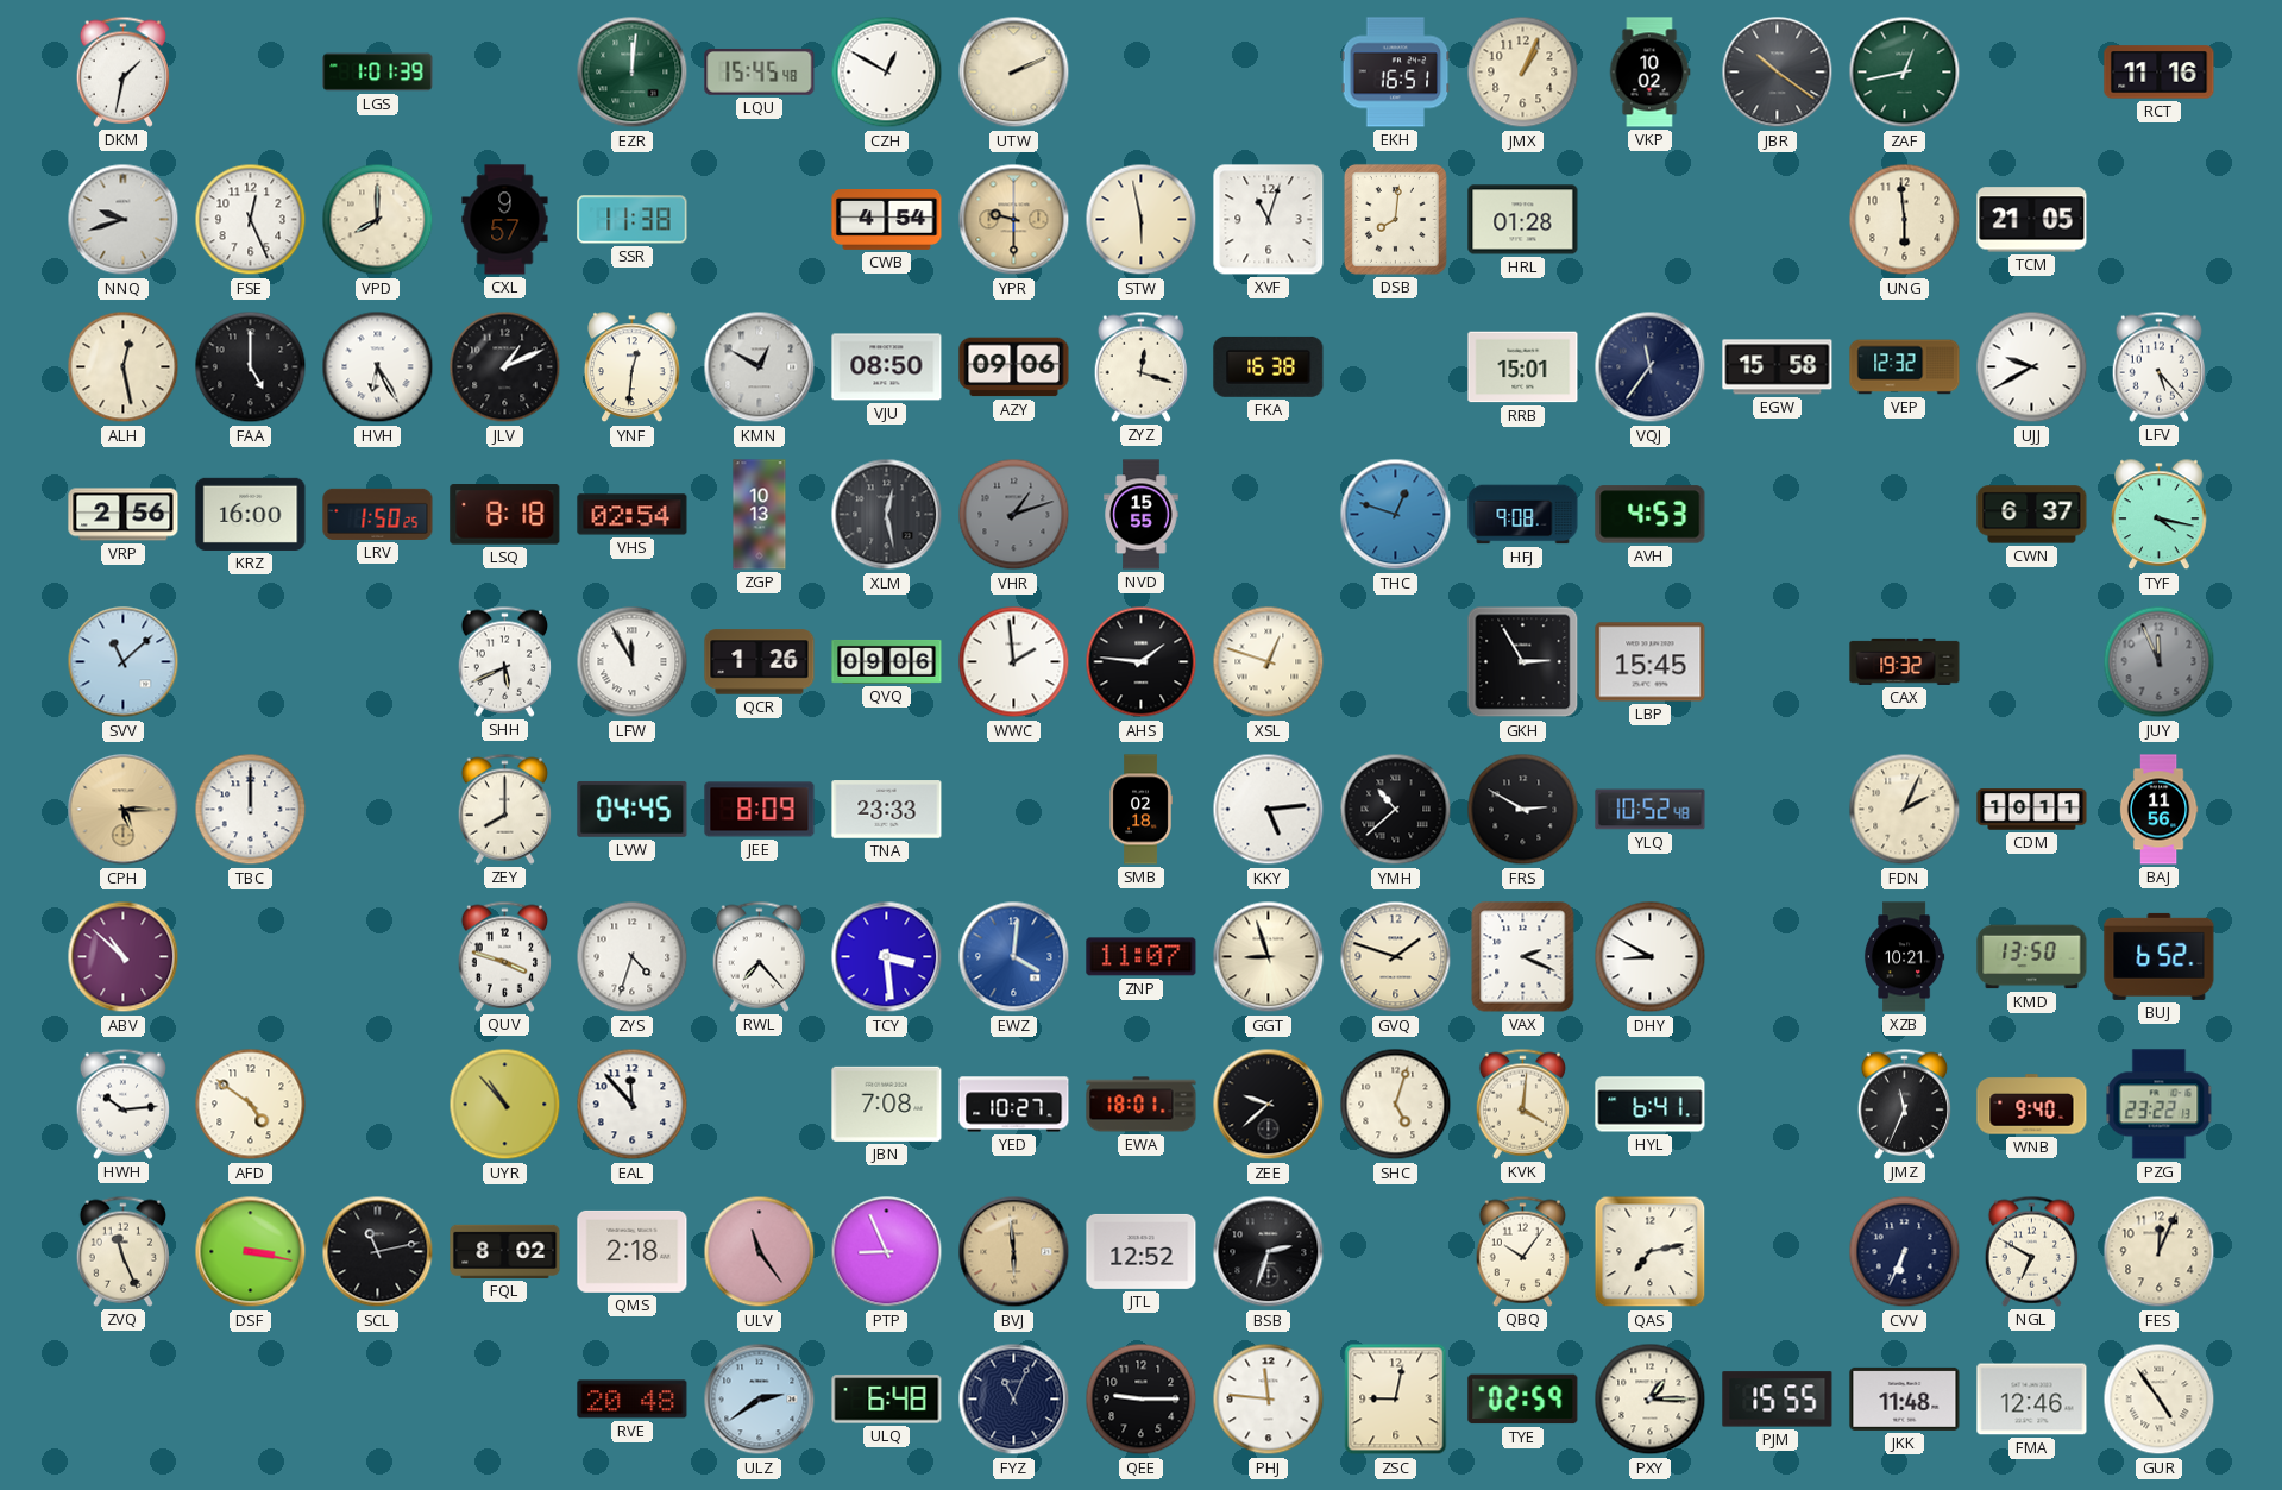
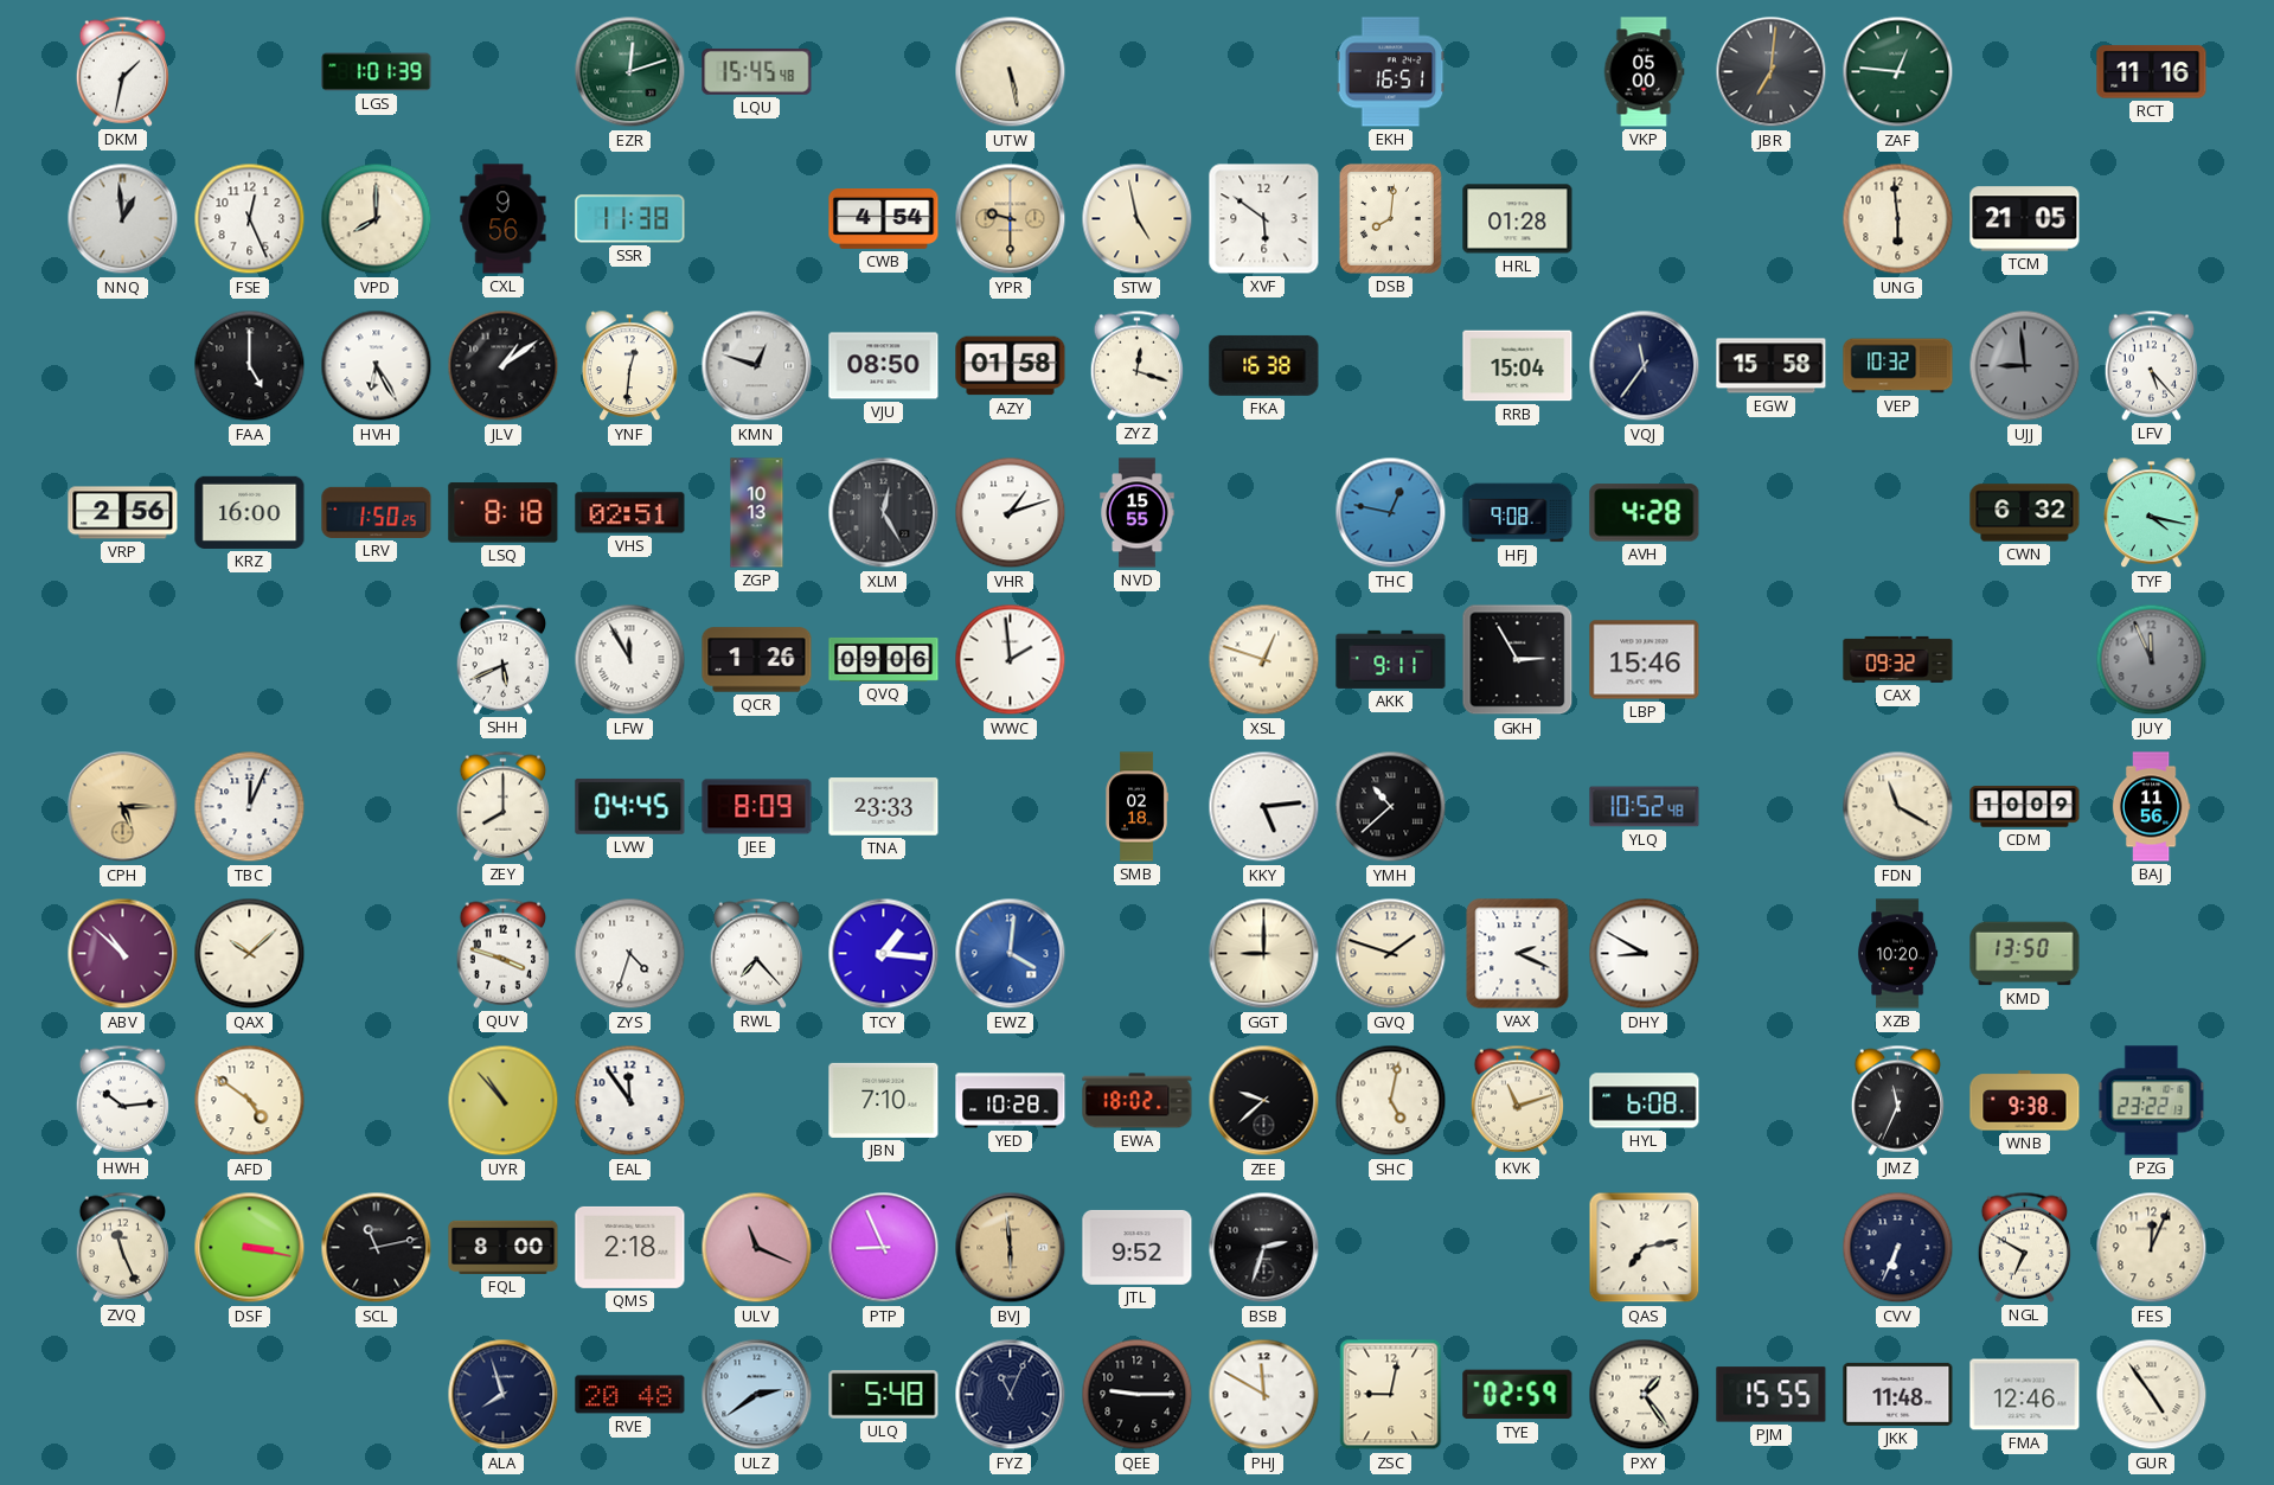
EZR: 12:01 -> 12:12 (630, 72)
CZH: 12:50 -> none (887, 73)
UTW: 2:11 -> 5:28 (1011, 72)
JMX: 1:04 -> none (1523, 73)
VKP: 10:02 -> 05:00 (1644, 72)
JBR: 10:21 -> 7:01 (1772, 72)
ZAF: 12:43 -> 12:46 (1898, 72)
NNQ: 9:42 -> 12:59 (123, 219)
CXL: 9:57 -> 9:56 (504, 219)
STW: 5:58 -> 4:58 (1138, 219)
XVF: 11:03 -> 5:51 (1264, 219)
ALH: 12:28 -> none (124, 367)
JLV: 1:11 -> 1:09 (504, 366)
KMN: 12:50 -> 12:48 (757, 366)
AZY: 09:06 -> 01:58 (1011, 366)
RRB: 15:01 -> 15:04 (1518, 366)
VEP: 12:32 -> 10:32 (1898, 366)
UJJ: 9:40 -> 8:59 (2025, 366)
UJJ dial: white -> grey (2025, 366)
VHS: 02:54 -> 02:51 (630, 513)
XLM: 12:28 -> 12:25 (884, 513)
VHR dial: grey -> white (1011, 513)
THC: 12:48 -> 12:47 (1391, 513)
AVH: 4:53 -> 4:28 (1645, 513)
CWN: 6:37 -> 6:32 (2025, 513)
SVV: 11:08 -> none (124, 662)
AHS: 1:46 -> none (1142, 662)
AKK: none -> 9:11 (1391, 659)
LBP: 15:45 -> 15:46 (1645, 660)
CAX: 19:32 -> 09:32 (1898, 659)
TBC: 12:00 -> 12:04 (250, 807)
FRS: 2:50 -> none (1523, 810)
FDN: 2:04 -> 11:20 (1898, 807)
CDM: 10:11 -> 10:09 (2025, 807)
QAX: none -> 10:08 (250, 954)
TCY: 3:29 -> 1:16 (884, 954)
ZNP: 11:07 -> none (1142, 957)
GGT: 8:57 -> 9:00 (1264, 954)
XZB: 10:21 -> 10:20 (1897, 954)
BUJ: 6:52 -> none (2160, 956)
EAL: 11:53 -> 11:54 (630, 1101)
JBN: 7:08 -> 7:10 (884, 1100)
YED: 10:27 -> 10:28 (1011, 1101)
EWA: 18:01 -> 18:02 (1138, 1101)
SHC: 5:03 -> 5:02 (1391, 1101)
KVK: 4:01 -> 11:12 (1517, 1100)
HYL: 6:41 -> 6:08 (1645, 1101)
WNB: 9:40 -> 9:38 (2025, 1101)
FQL: 8:02 -> 8:00 (504, 1247)
ULV: 11:24 -> 11:19 (757, 1248)
JTL: 12:52 -> 9:52 (1138, 1247)
QBQ: 10:06 -> none (1522, 1251)
ALA: none -> 7:57 (504, 1395)
ULQ: 6:48 -> 5:48 (884, 1395)
PHJ: 11:46 -> 11:50 (1264, 1395)
PXY: 1:15 -> 1:24 (1645, 1395)
